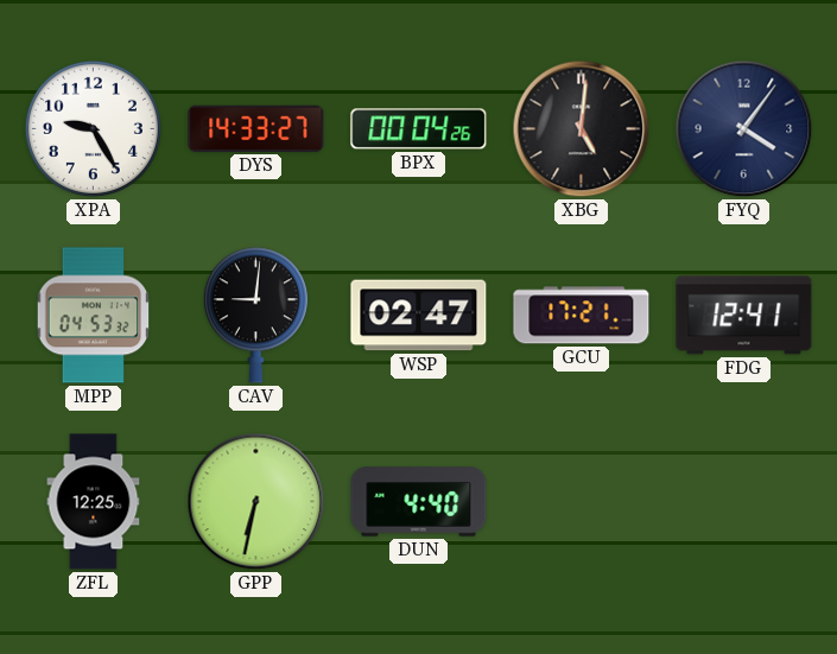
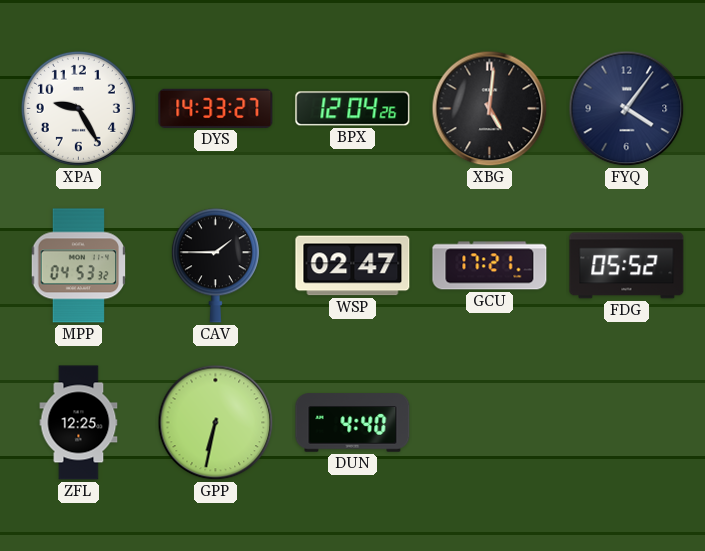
BPX: 00:04 -> 12:04 (353, 109)
CAV: 9:01 -> 1:45 (215, 266)
FDG: 12:41 -> 05:52 (627, 266)
